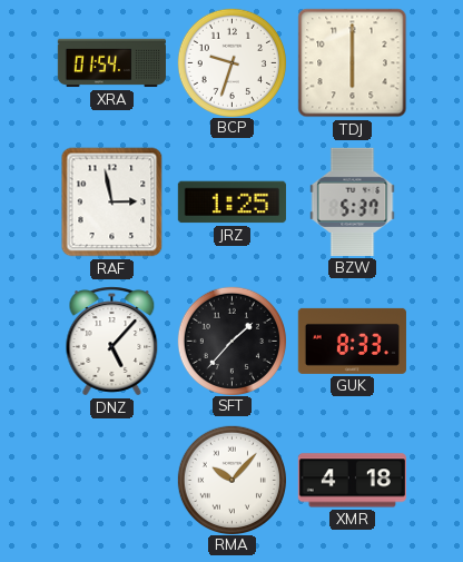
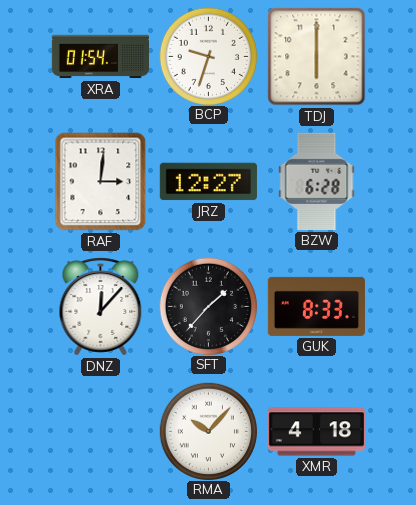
RAF: 2:58 -> 3:01 (101, 182)
JRZ: 1:25 -> 12:27 (208, 182)
BZW: 5:37 -> 6:28 (317, 181)
DNZ: 5:07 -> 12:07 (101, 307)
